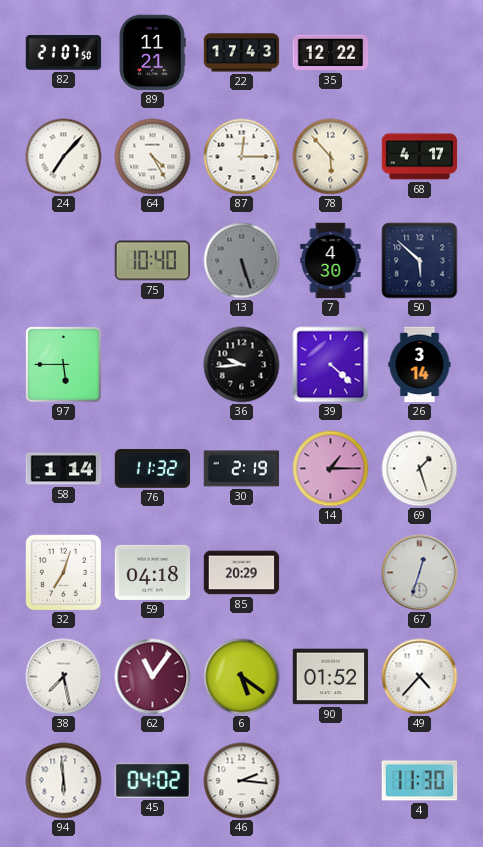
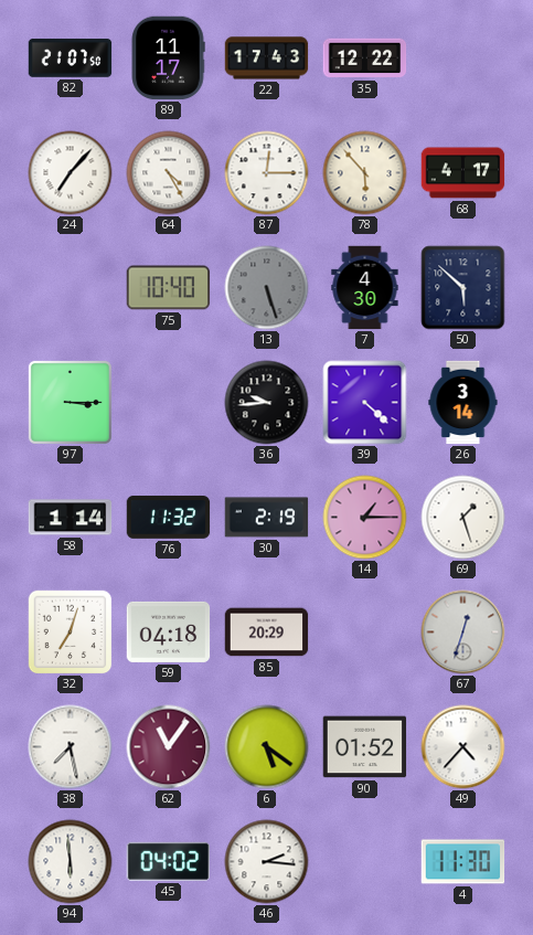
89: 11:21 -> 11:17 (168, 59)
97: 5:45 -> 3:15 (70, 402)
